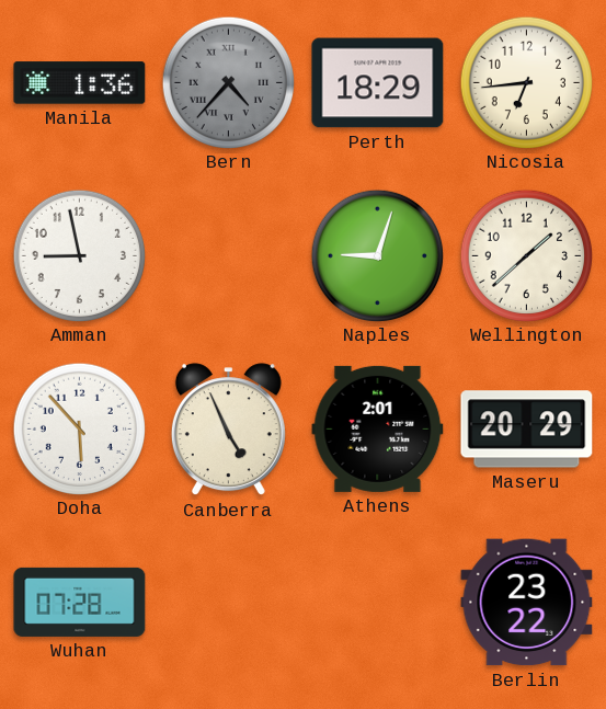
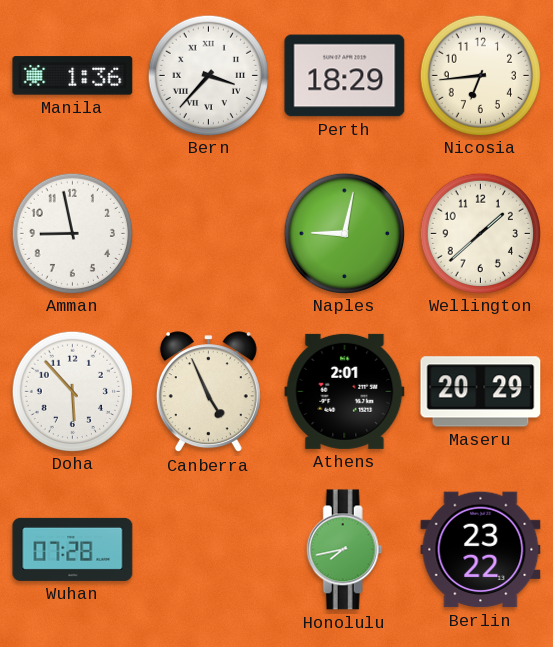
Bern: 4:37 -> 3:37 (208, 75)
Bern dial: grey -> white (208, 75)
Naples: 9:03 -> 9:02 (344, 233)
Honolulu: none -> 7:43 (344, 550)
